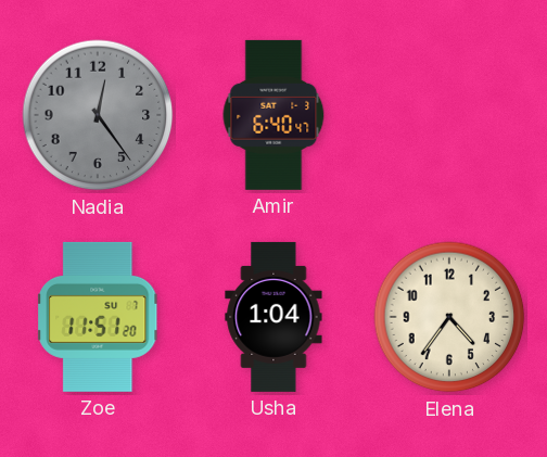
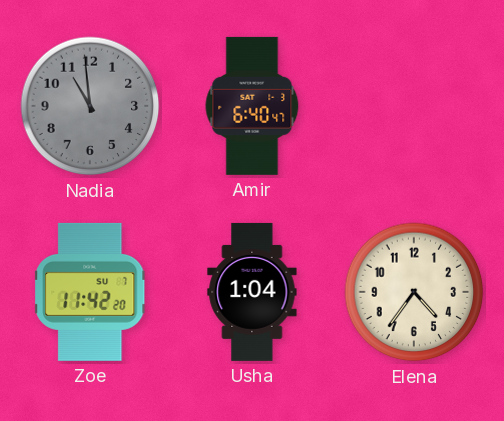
Nadia: 12:24 -> 10:59 (90, 106)
Zoe: 11:51 -> 11:42 (90, 292)
